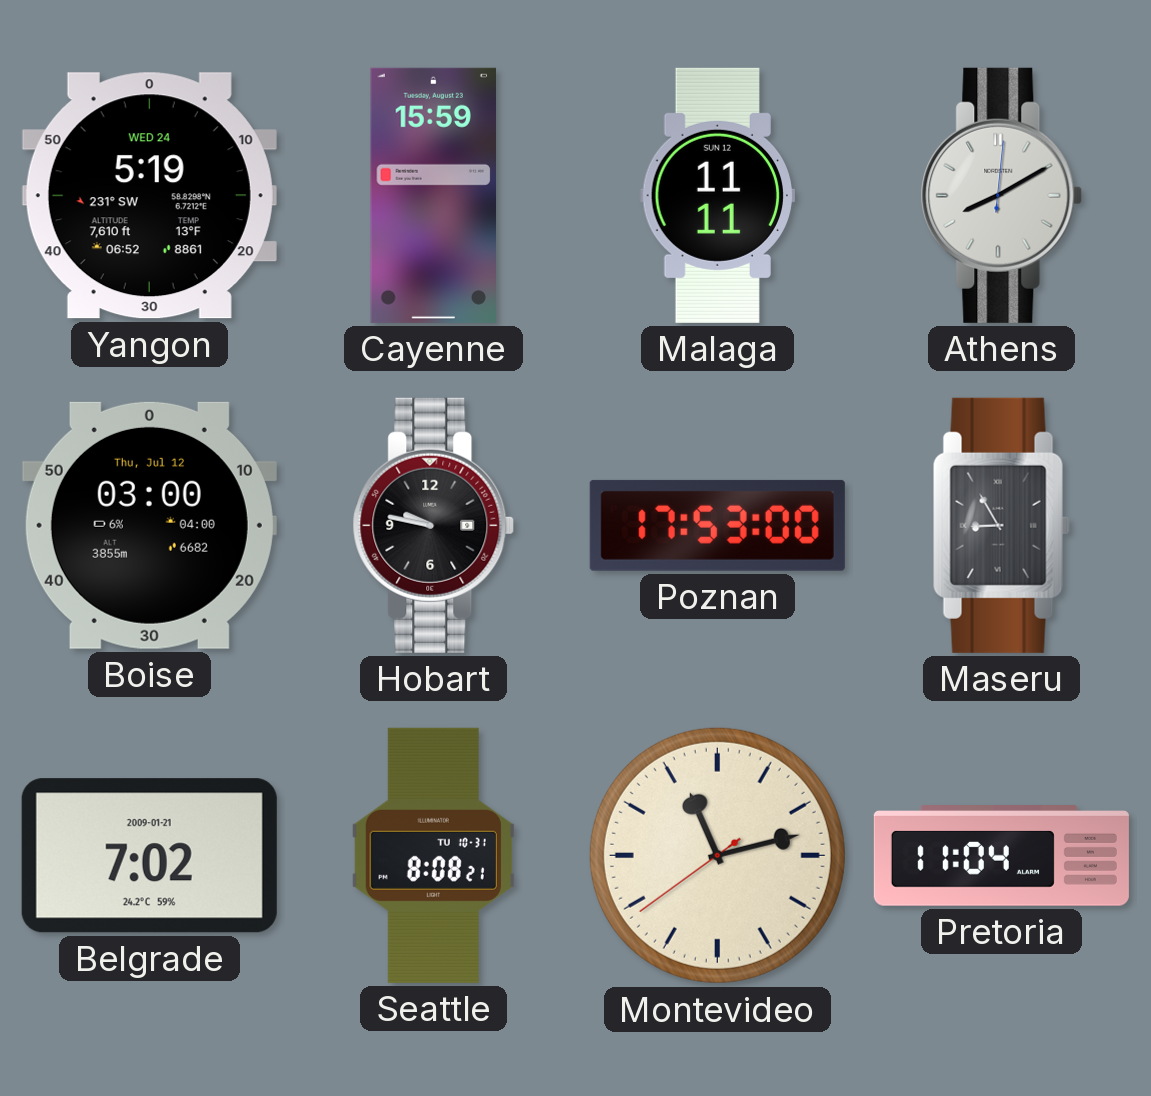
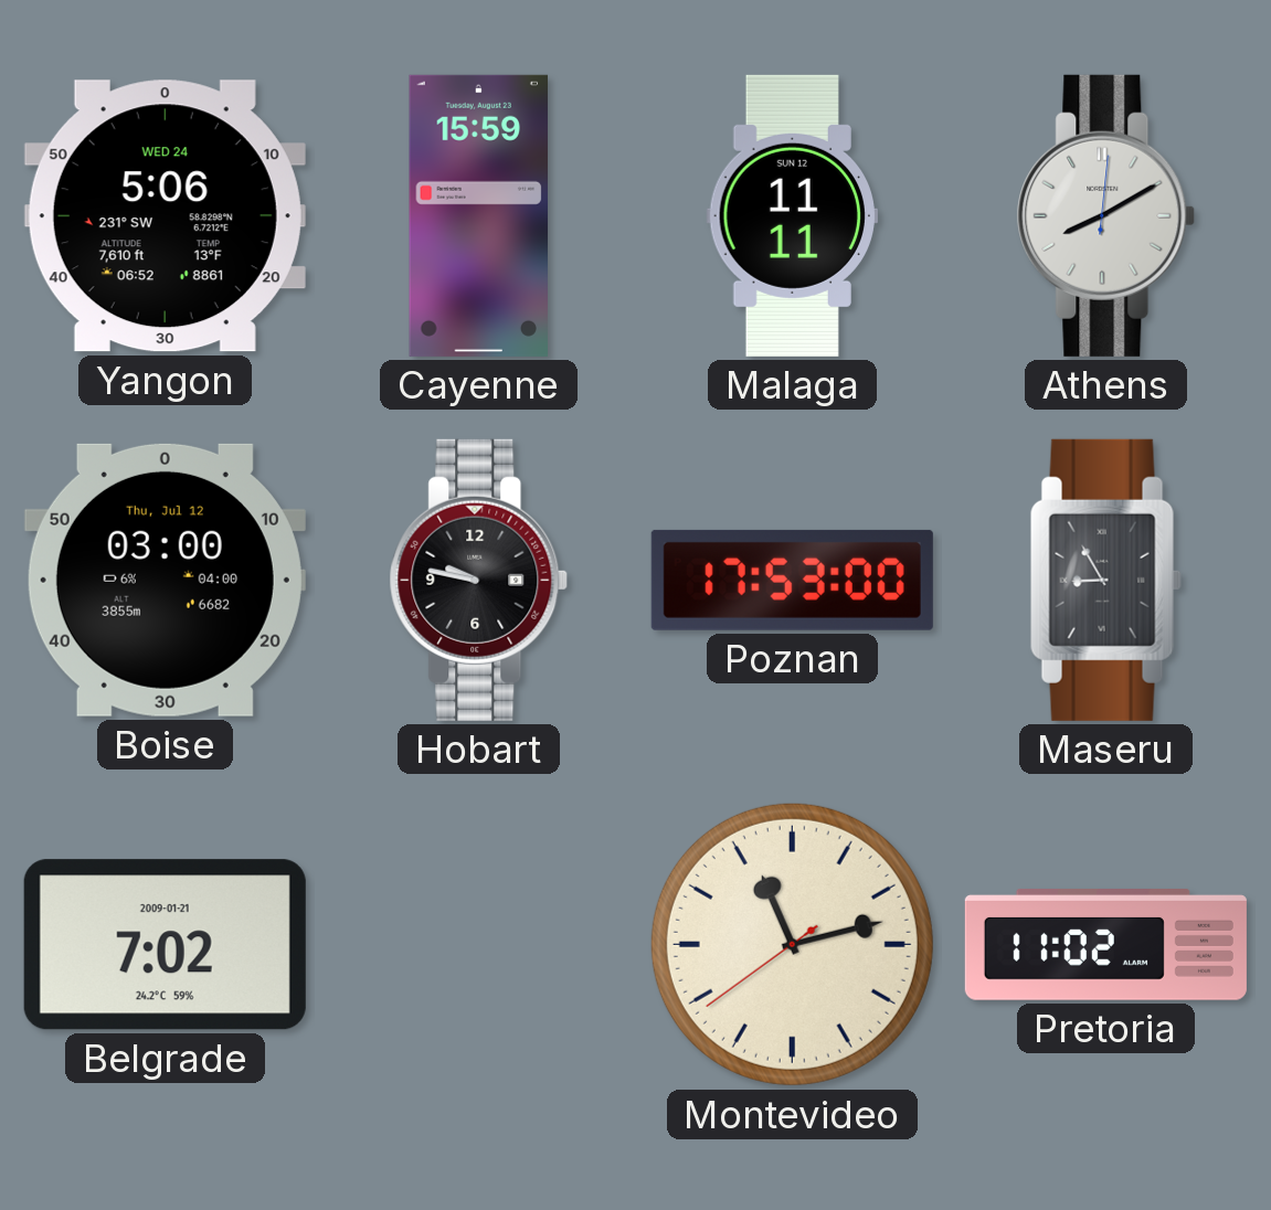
Yangon: 5:19 -> 5:06 (165, 216)
Seattle: 8:08 -> none (433, 855)
Pretoria: 11:04 -> 11:02 (1105, 945)
